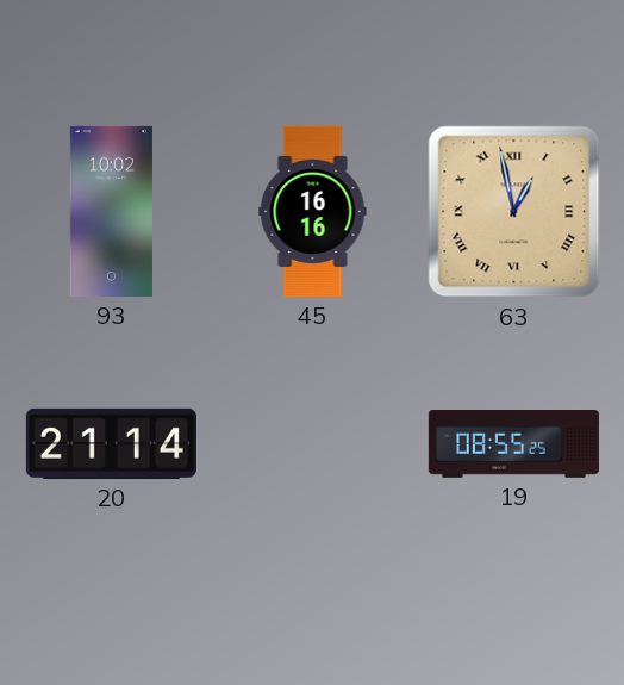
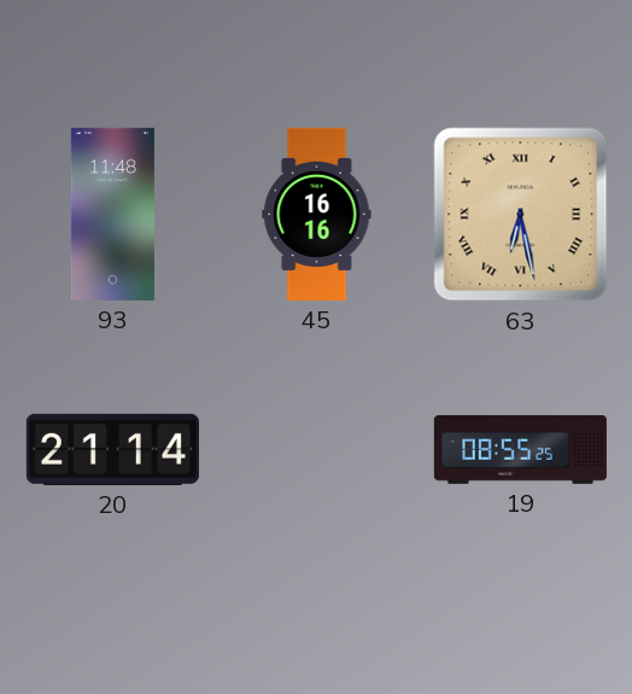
93: 10:02 -> 11:48 (112, 214)
63: 12:58 -> 6:28 (521, 215)
